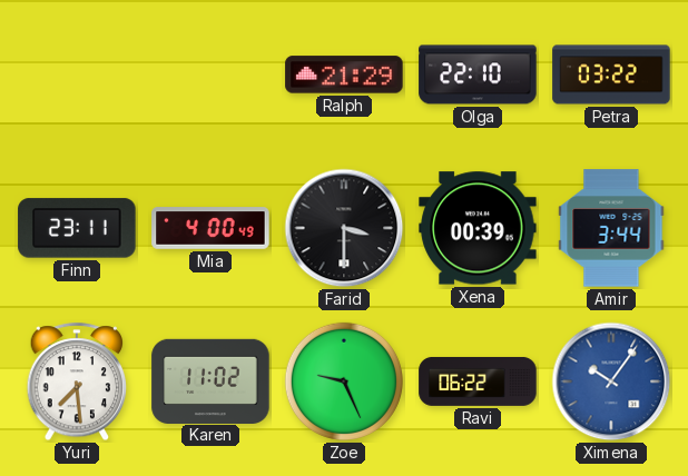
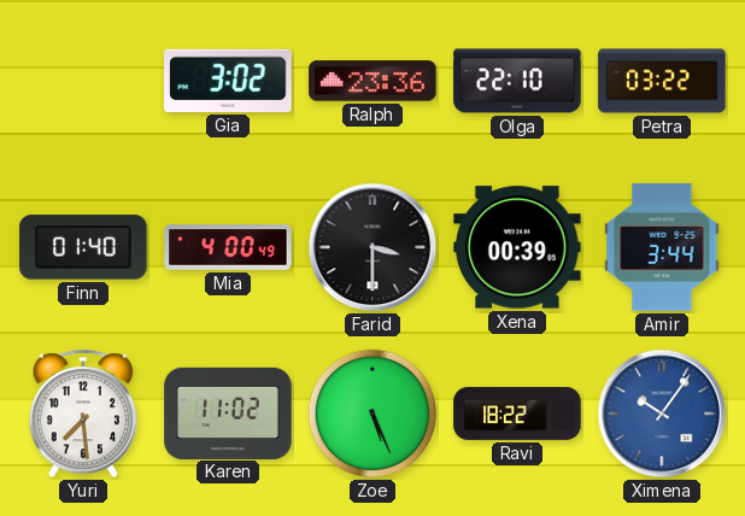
Gia: none -> 3:02 (228, 81)
Ralph: 21:29 -> 23:36 (372, 81)
Finn: 23:11 -> 01:40 (83, 247)
Zoe: 9:26 -> 5:26 (372, 414)
Ravi: 06:22 -> 18:22 (517, 414)
